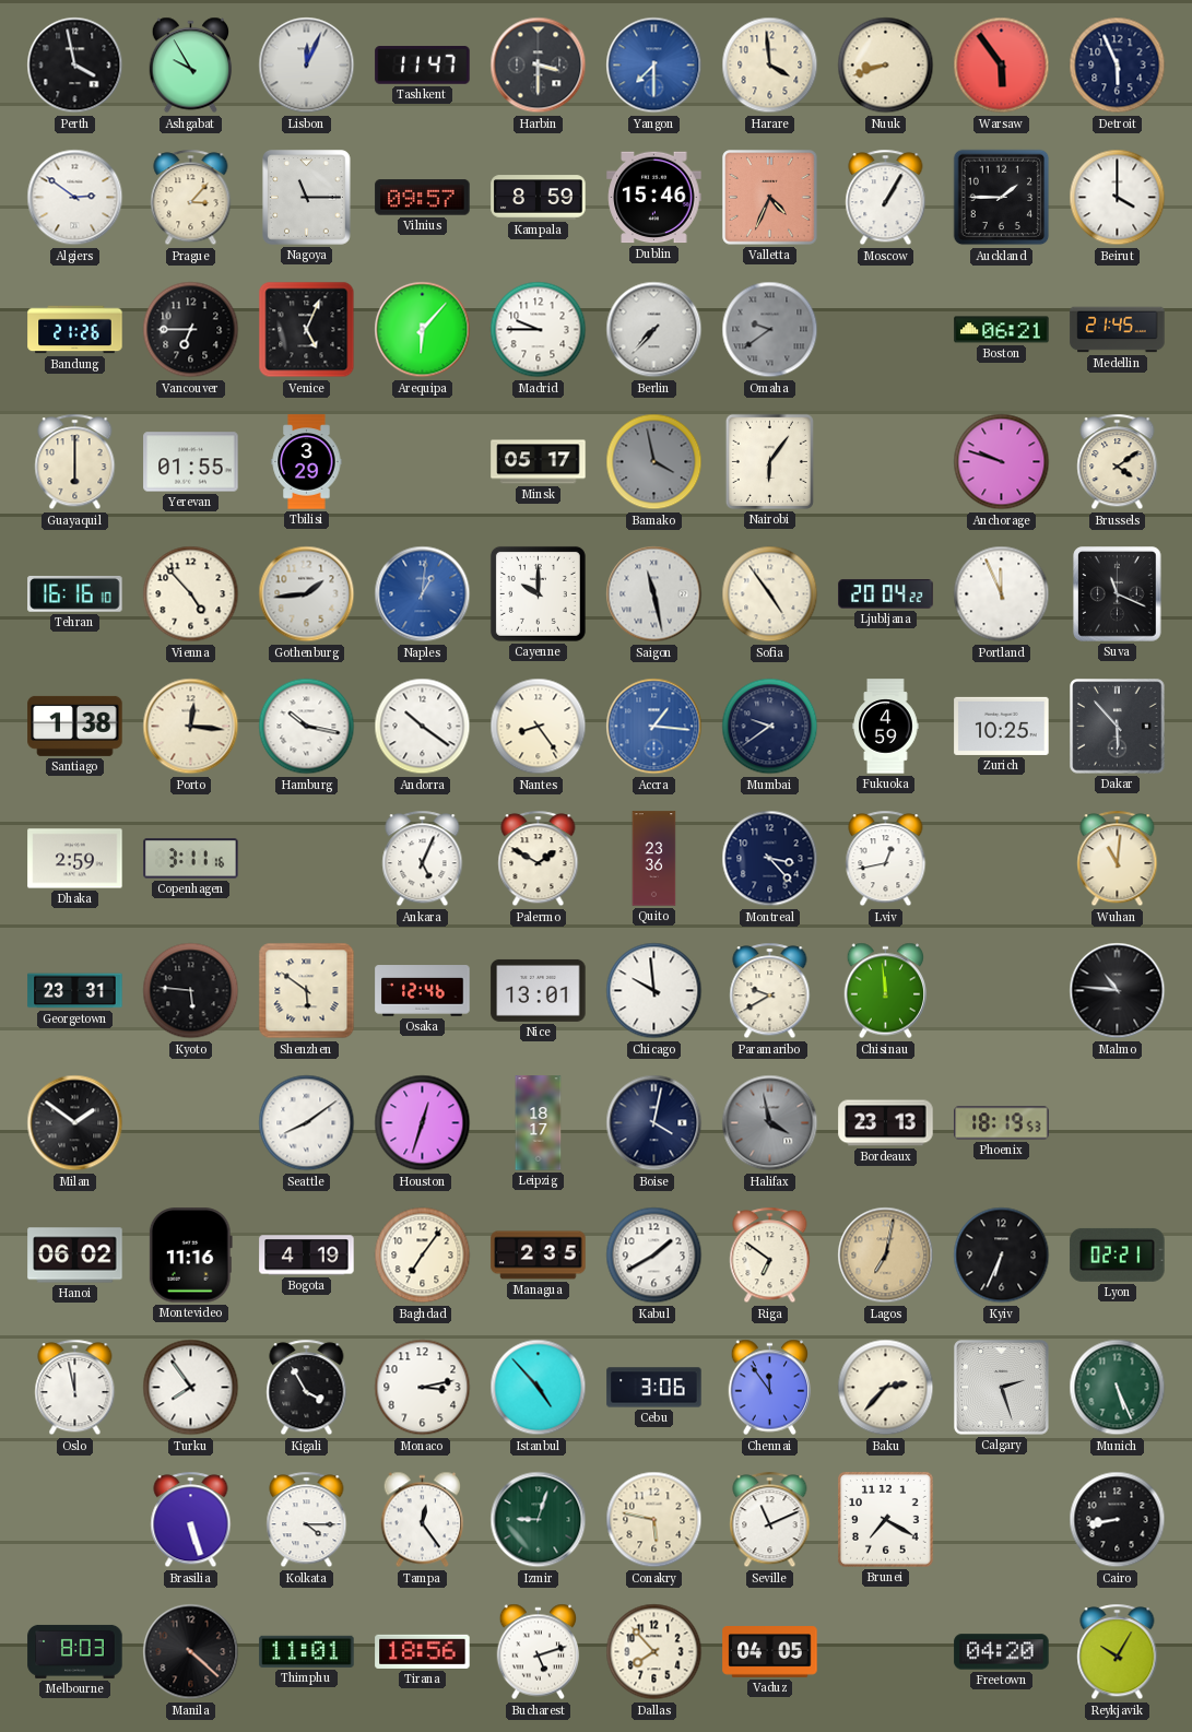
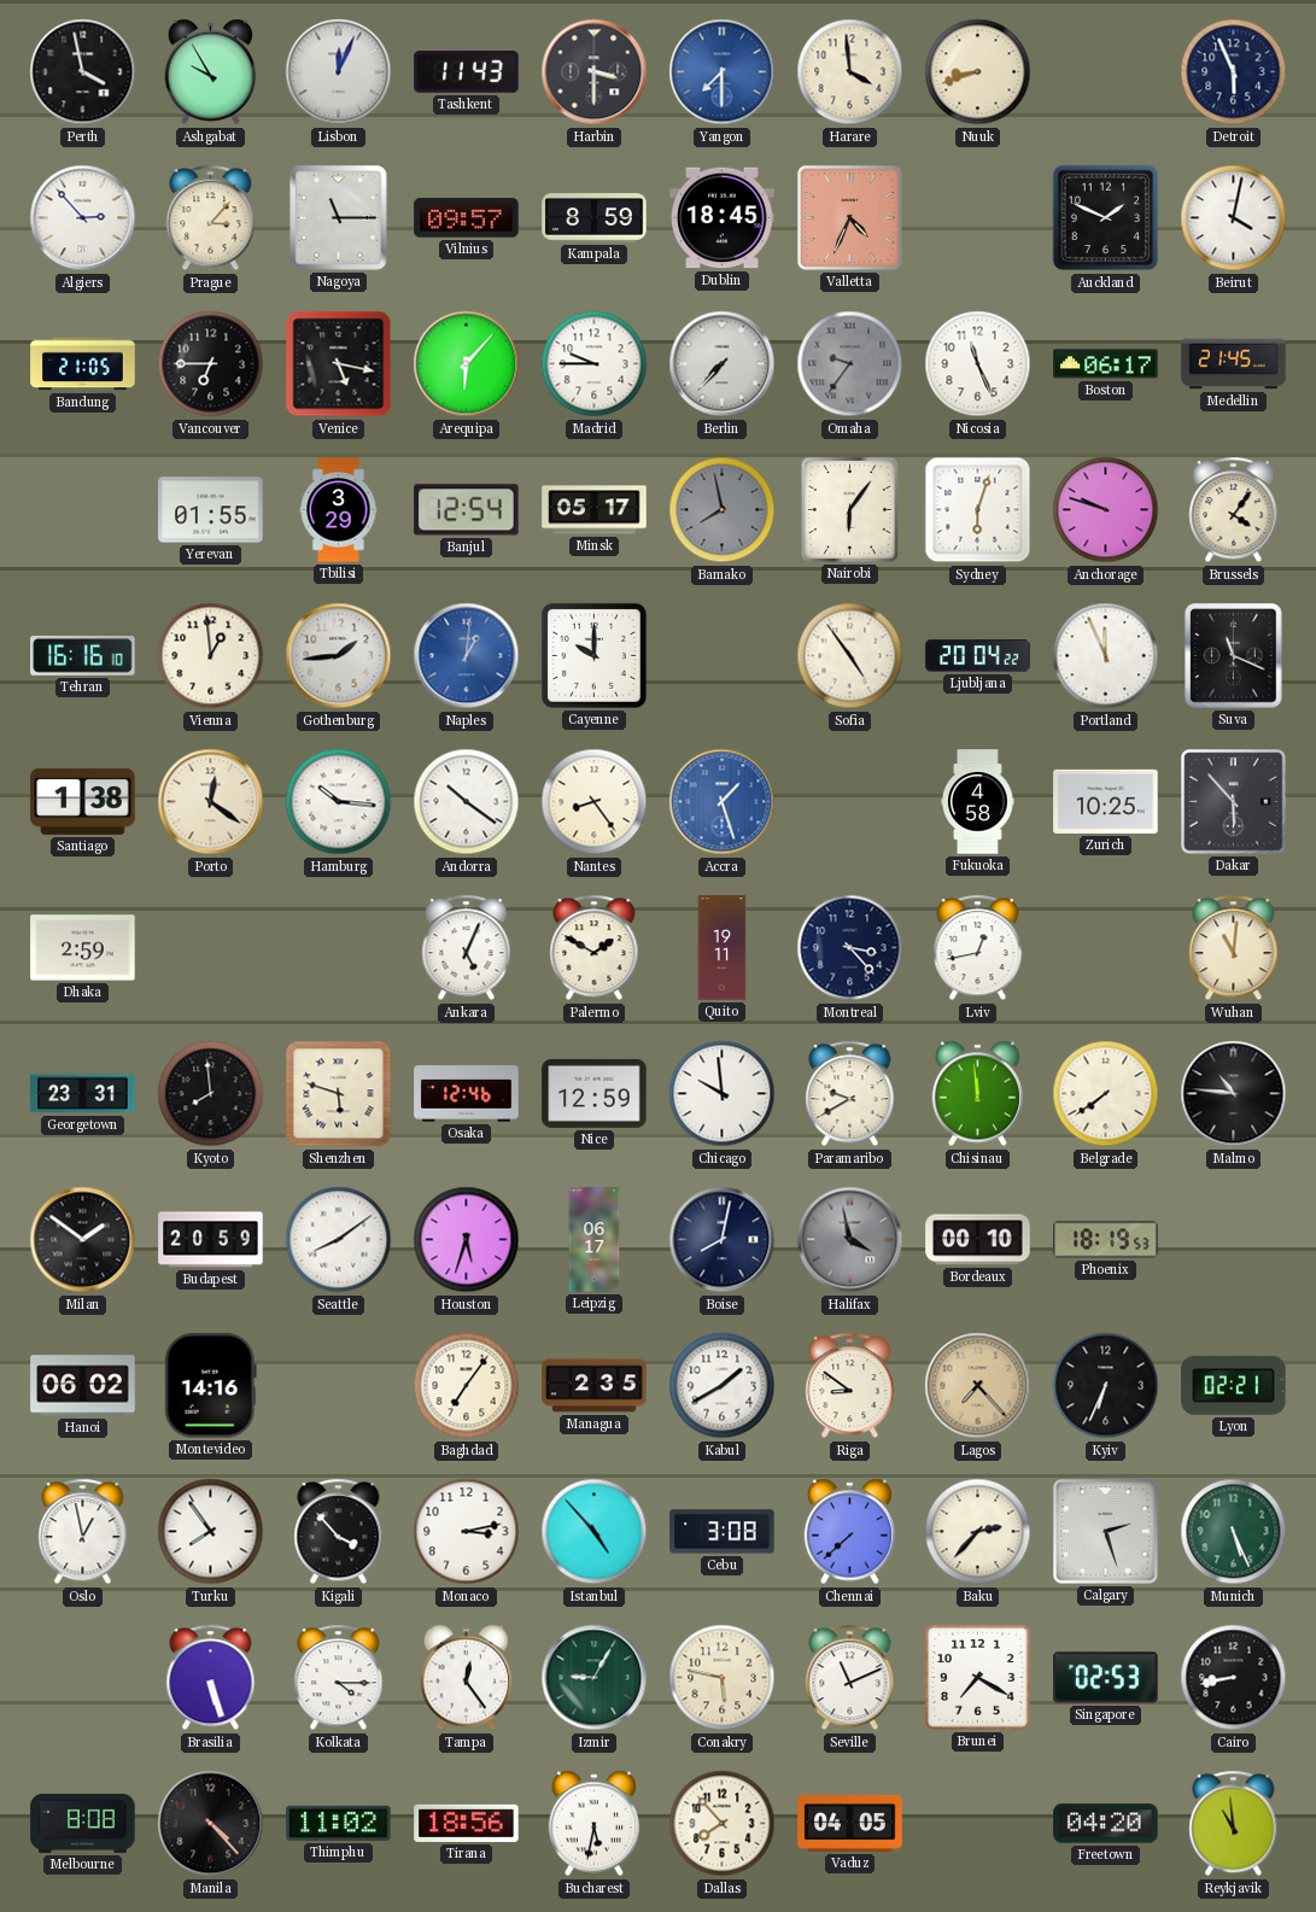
Tashkent: 11:47 -> 11:43 (467, 72)
Warsaw: 5:54 -> none (1002, 66)
Algiers: 2:51 -> 2:53 (83, 218)
Dublin: 15:46 -> 18:45 (723, 218)
Moscow: 1:05 -> none (886, 198)
Auckland: 1:45 -> 1:49 (1106, 218)
Beirut: 4:00 -> 4:02 (1234, 218)
Bandung: 21:26 -> 21:05 (83, 364)
Venice: 5:04 -> 5:17 (339, 364)
Omaha: 9:39 -> 9:36 (850, 364)
Nicosia: none -> 11:26 (978, 364)
Boston: 06:21 -> 06:17 (1106, 364)
Guayaquil: 6:00 -> none (75, 462)
Banjul: none -> 12:54 (467, 510)
Bamako: 3:58 -> 7:58 (723, 510)
Sydney: none -> 6:03 (978, 510)
Brussels: 4:09 -> 4:06 (1234, 510)
Vienna: 4:53 -> 12:59 (211, 656)
Saigon: 11:28 -> none (654, 594)
Porto: 12:16 -> 12:21 (211, 802)
Hamburg: 10:17 -> 10:16 (339, 802)
Accra: 1:16 -> 1:27 (723, 802)
Mumbai: 9:39 -> none (770, 727)
Fukuoka: 4:59 -> 4:58 (978, 802)
Copenhagen: 3:11 -> none (191, 859)
Quito: 23:36 -> 19:11 (723, 948)
Kyoto: 5:46 -> 7:59 (211, 1094)
Shenzhen: 5:51 -> 5:48 (339, 1094)
Nice: 13:01 -> 12:59 (595, 1093)
Belgrade: none -> 7:39 (1106, 1094)
Budapest: none -> 20:59 (211, 1240)
Houston: 12:33 -> 5:33 (467, 1240)
Leipzig: 18:17 -> 06:17 (595, 1240)
Boise: 4:02 -> 8:02 (723, 1240)
Bordeaux: 23:13 -> 00:10 (978, 1240)
Montevideo: 11:16 -> 14:16 (210, 1386)
Bogota: 4:19 -> none (307, 1256)
Riga: 6:51 -> 8:51 (850, 1386)
Lagos: 7:02 -> 7:23 (978, 1386)
Oslo: 11:58 -> 12:58 (83, 1532)
Kigali: 3:55 -> 3:53 (339, 1532)
Cebu: 3:06 -> 3:08 (723, 1532)
Chennai: 11:54 -> 7:38 (850, 1532)
Izmir: 9:03 -> 9:05 (595, 1678)
Singapore: none -> 02:53 (1106, 1678)
Melbourne: 8:03 -> 8:08 (83, 1823)
Manila: 4:22 -> 4:23 (211, 1824)
Thimphu: 11:01 -> 11:02 (339, 1823)
Bucharest: 5:12 -> 5:32 (595, 1824)
Reykjavik: 10:05 -> 10:59 (1234, 1824)
